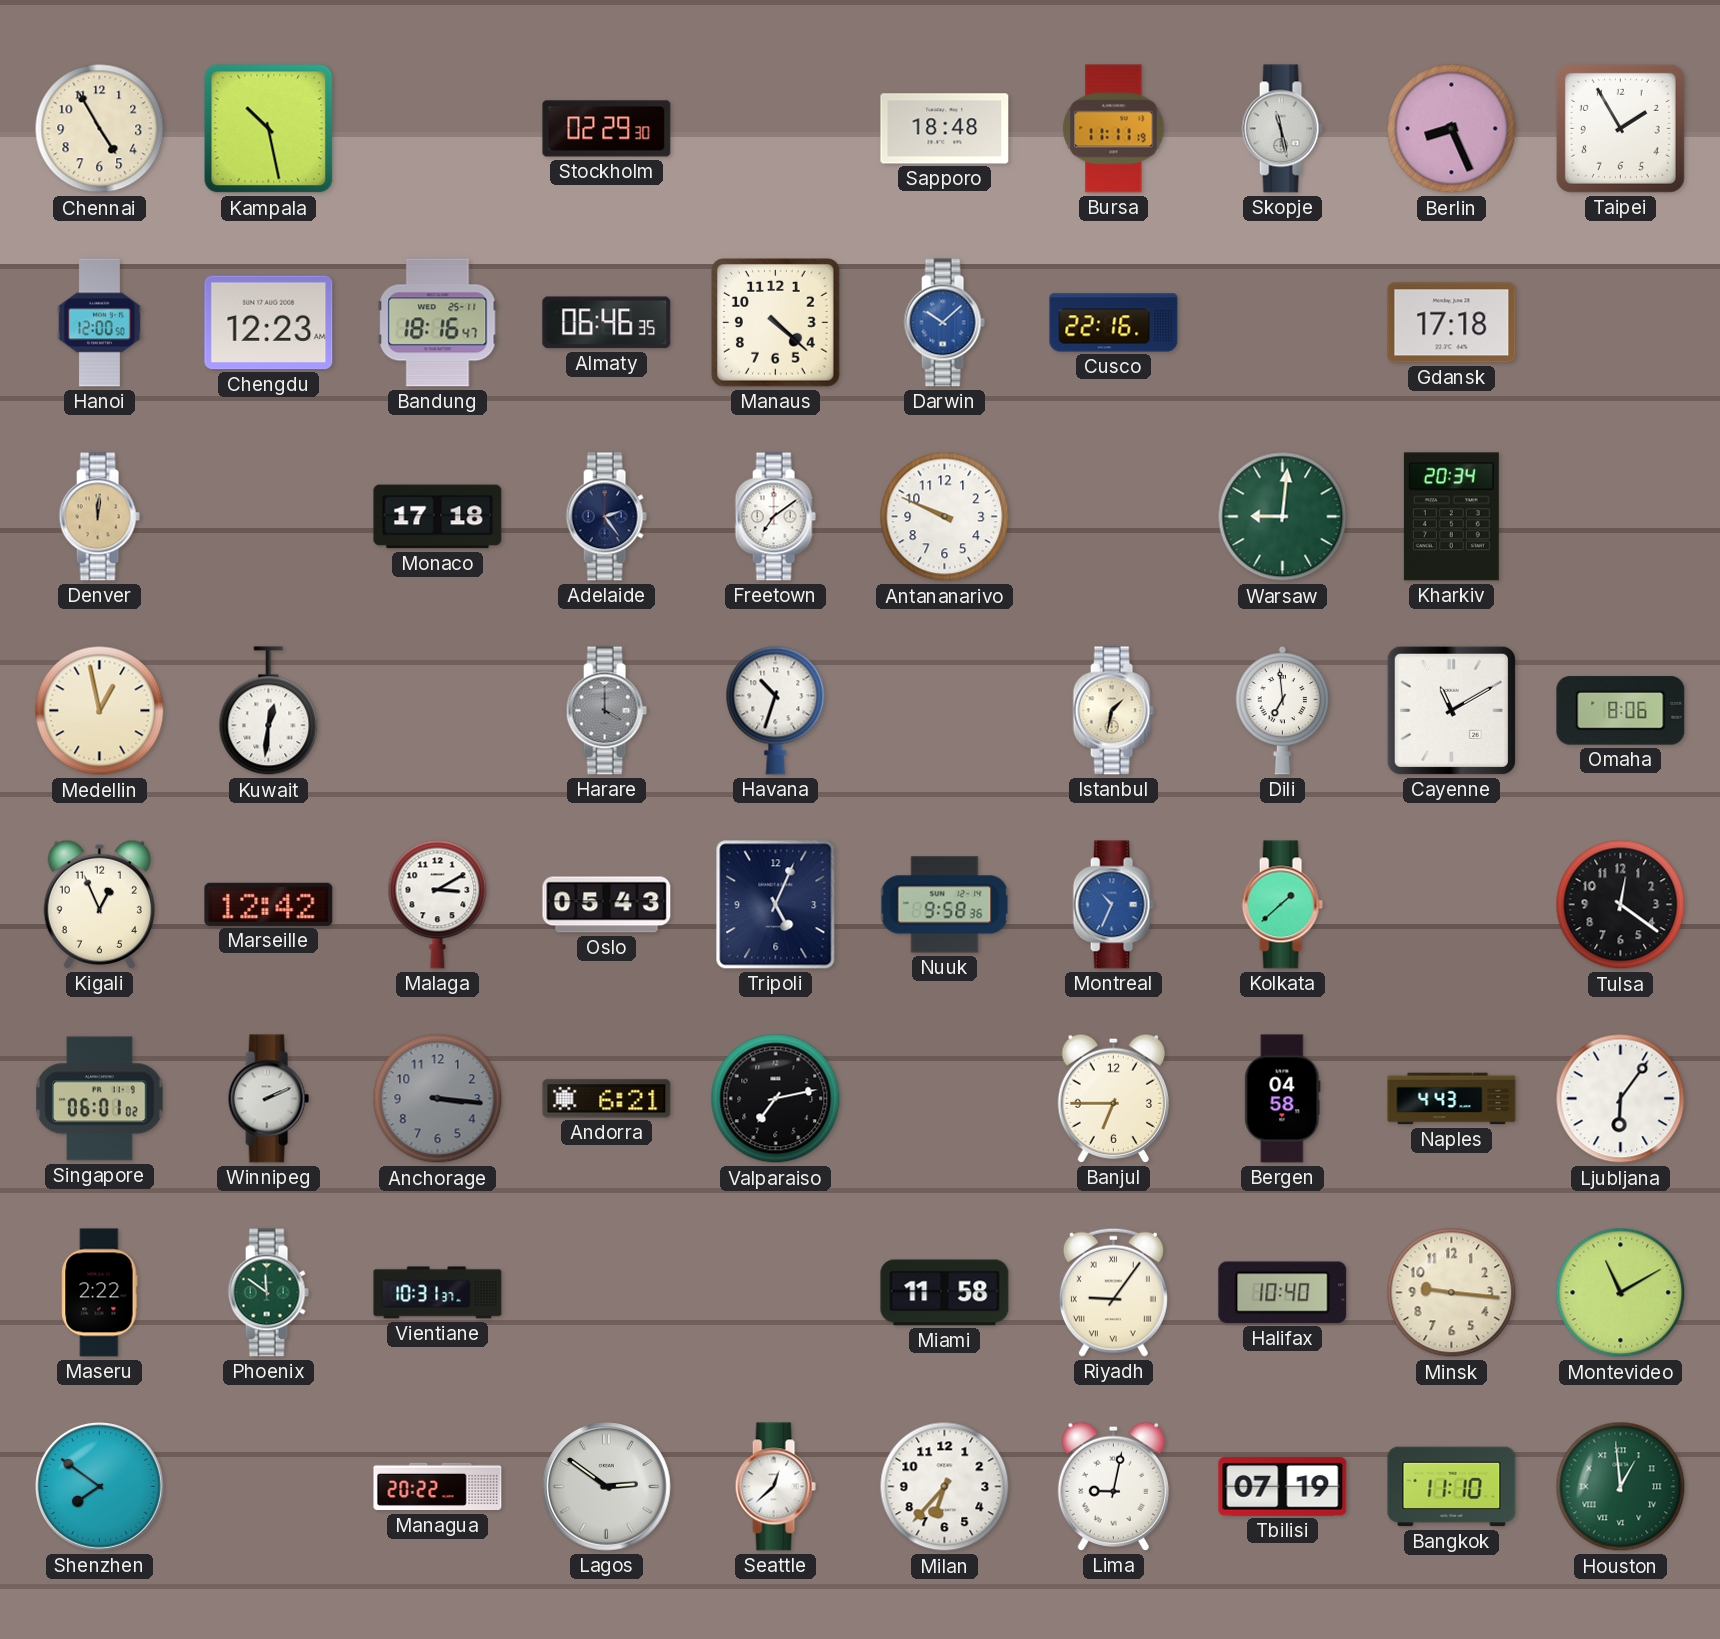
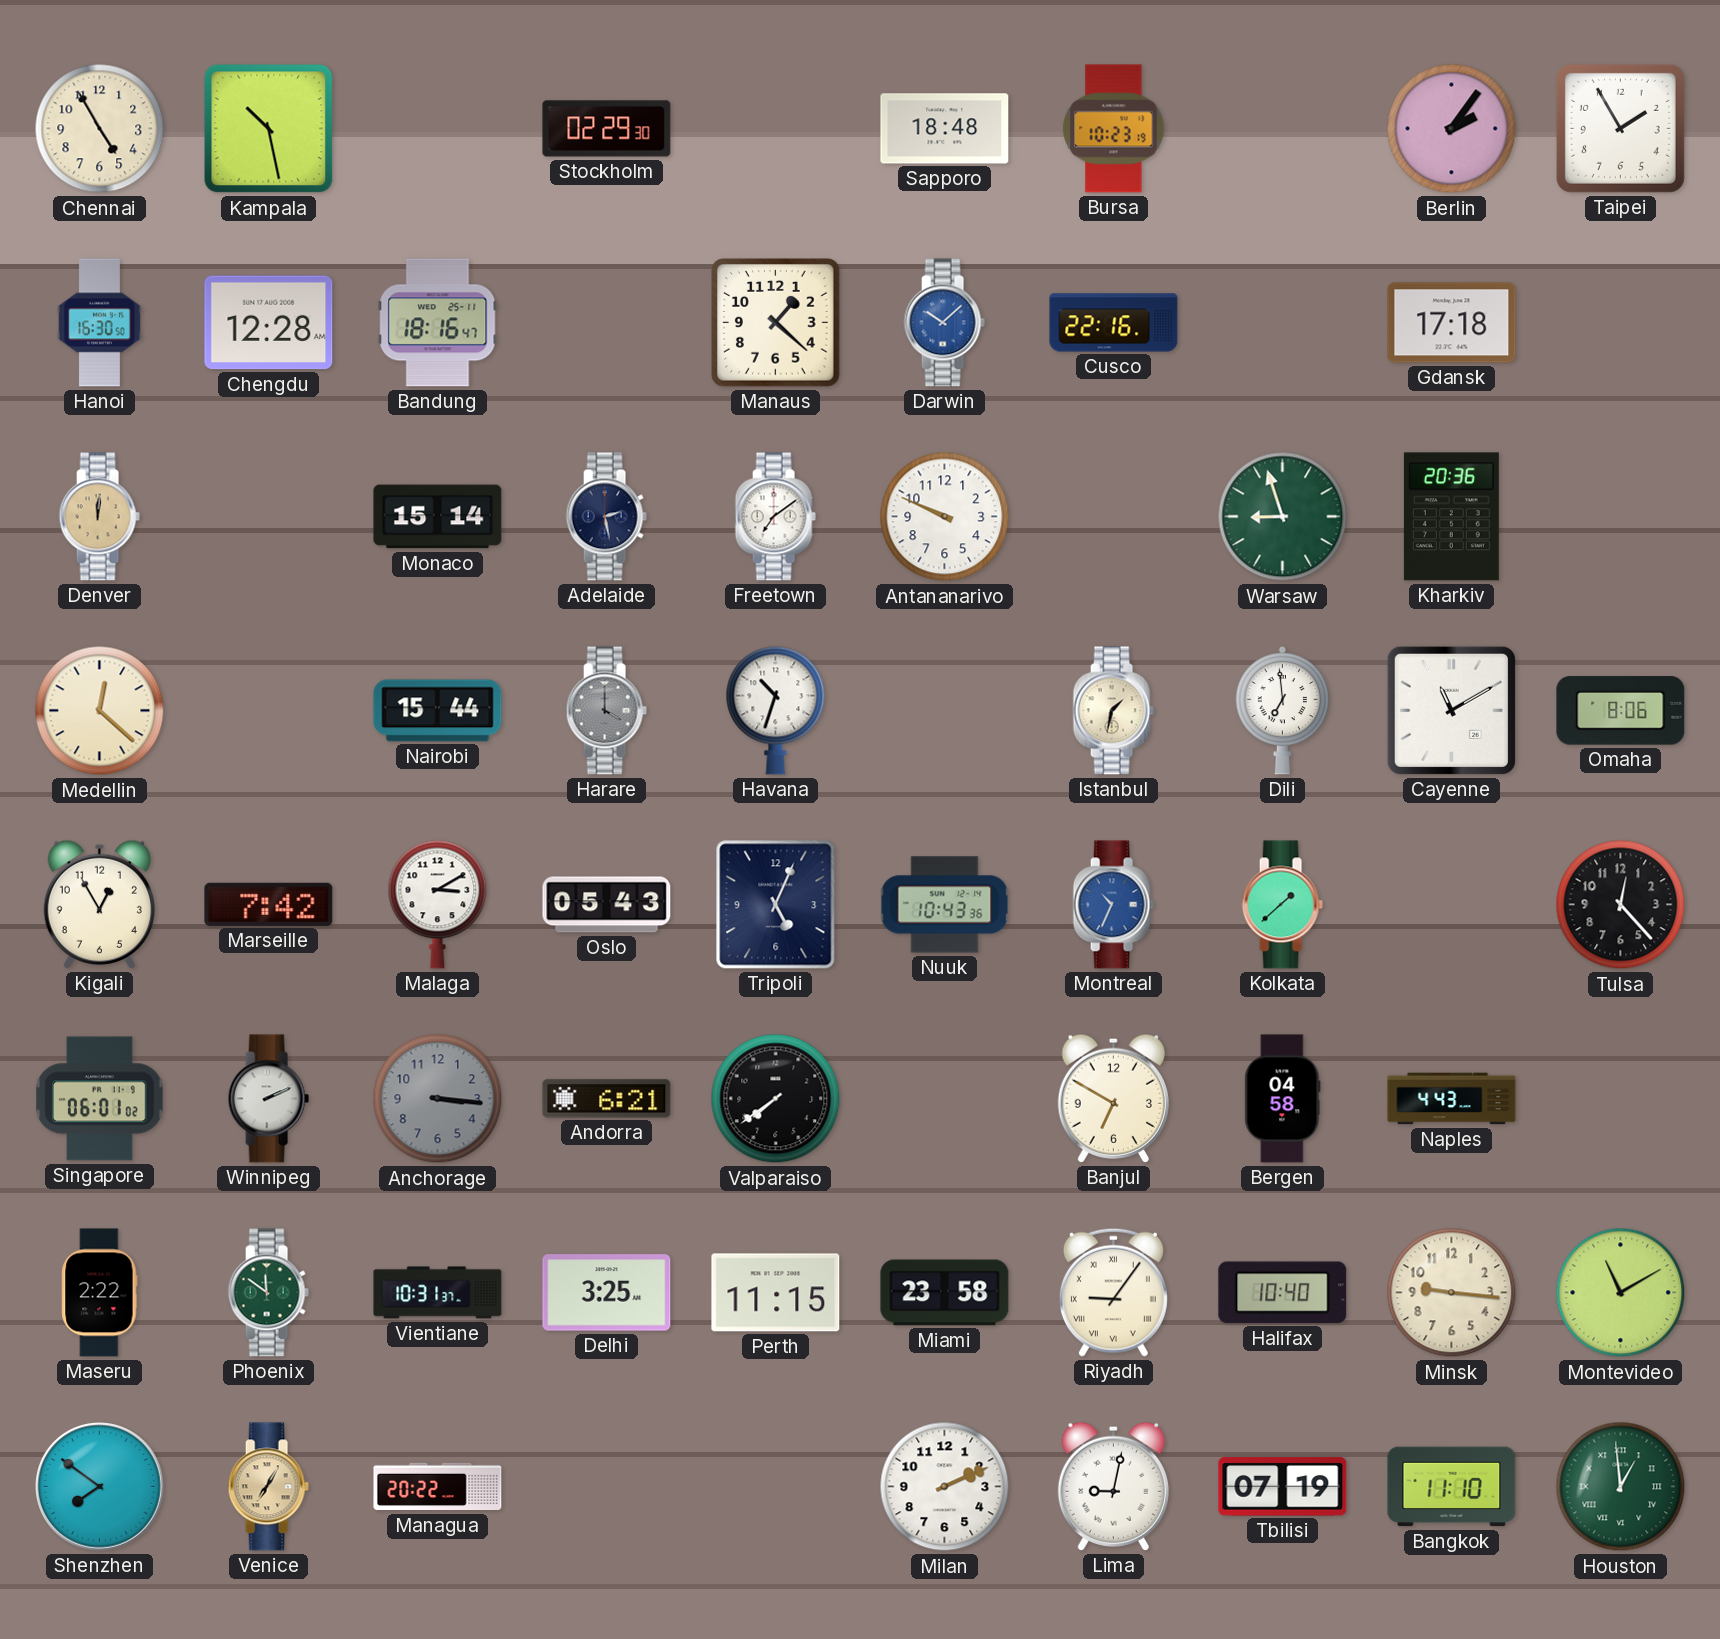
Bursa: 11:11 -> 10:23 (1114, 129)
Skopje: 11:28 -> none (1282, 129)
Berlin: 8:26 -> 2:06 (1452, 129)
Hanoi: 12:00 -> 16:30 (99, 323)
Chengdu: 12:23 -> 12:28 (269, 323)
Almaty: 06:46 -> none (607, 323)
Manaus: 4:22 -> 1:22 (776, 323)
Monaco: 17:18 -> 15:14 (438, 517)
Adelaide: 2:24 -> 2:28 (606, 517)
Warsaw: 9:01 -> 8:57 (1283, 517)
Kharkiv: 20:34 -> 20:36 (1451, 517)
Medellin: 12:58 -> 12:22 (100, 711)
Kuwait: 12:31 -> none (269, 711)
Nairobi: none -> 15:44 (438, 711)
Kigali: 12:56 -> 12:55 (99, 904)
Marseille: 12:42 -> 7:42 (269, 904)
Nuuk: 9:58 -> 10:43 (945, 905)
Tulsa: 12:21 -> 12:23 (1621, 905)
Valparaiso: 7:13 -> 7:39 (776, 1099)
Banjul: 6:45 -> 6:50 (1113, 1098)
Ljubljana: 6:06 -> none (1621, 1099)
Delhi: none -> 3:25 (607, 1293)
Perth: none -> 11:15 (776, 1293)
Miami: 11:58 -> 23:58 (945, 1293)
Venice: none -> 7:05 (268, 1487)
Lagos: 2:51 -> none (607, 1487)
Seattle: 12:38 -> none (775, 1487)
Milan: 6:37 -> 2:11 (945, 1487)
